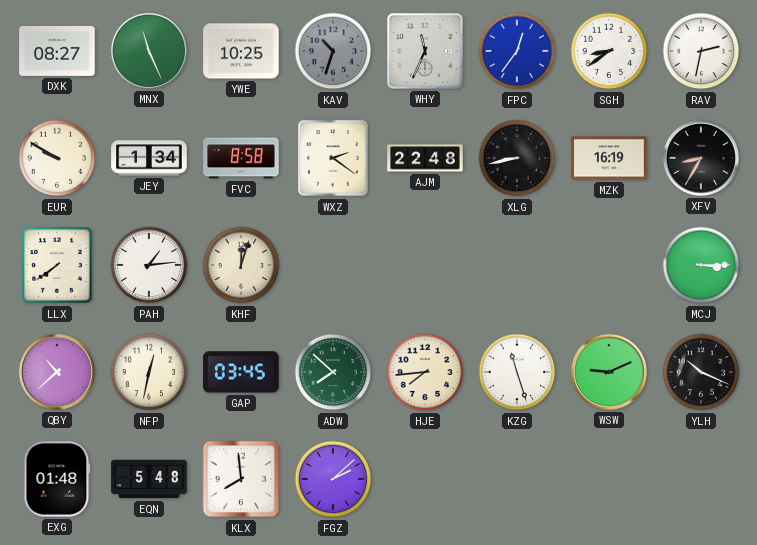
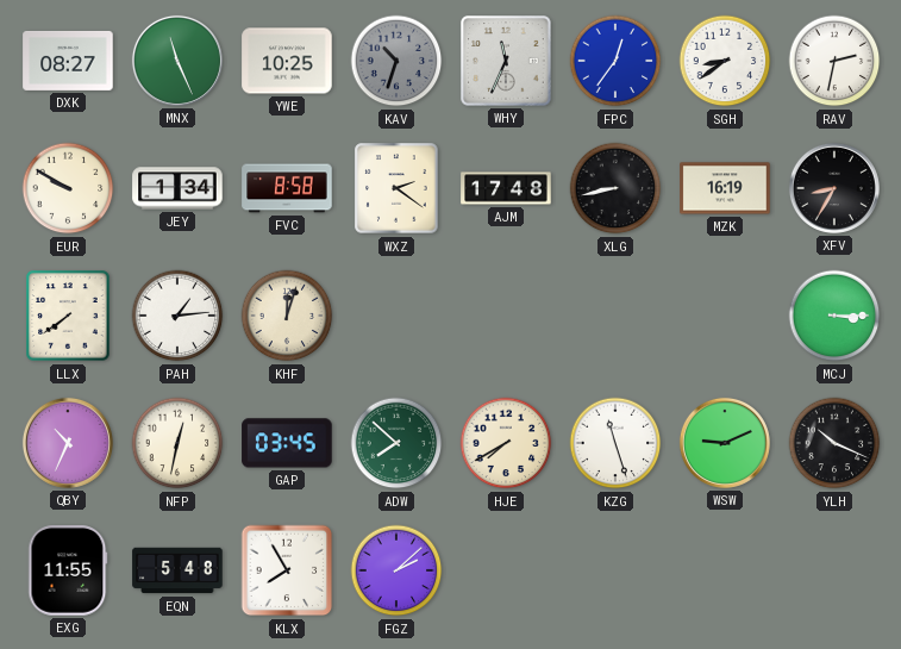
AJM: 22:48 -> 17:48 (506, 188)
QBY: 10:38 -> 10:34 (68, 443)
HJE: 7:44 -> 7:40 (506, 443)
EXG: 01:48 -> 11:55 (68, 570)
KLX: 7:59 -> 7:55 (287, 570)
